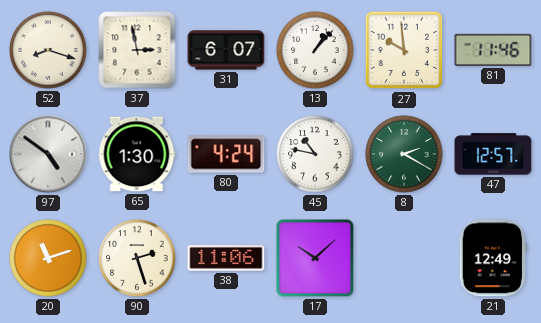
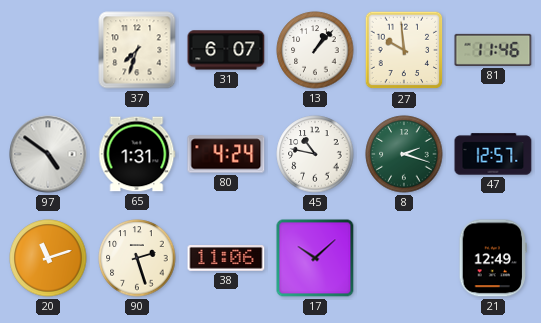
52: 8:18 -> none (48, 50)
37: 2:58 -> 7:33 (137, 50)
65: 1:30 -> 1:31 (137, 154)
8: 2:20 -> 2:18 (404, 154)
